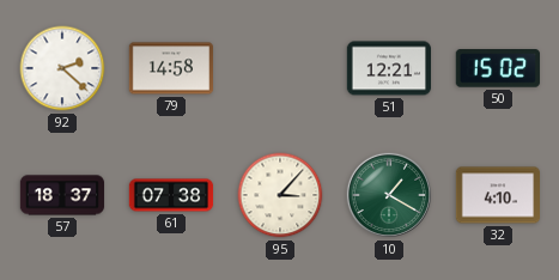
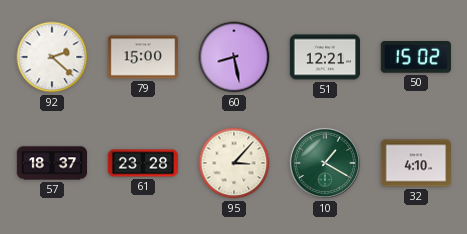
79: 14:58 -> 15:00 (142, 57)
60: none -> 8:28 (234, 57)
61: 07:38 -> 23:28 (143, 163)
